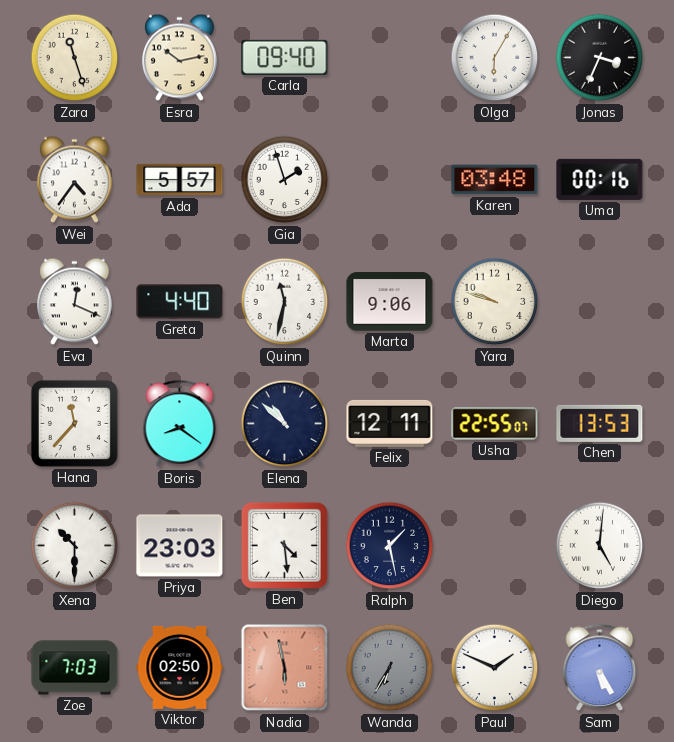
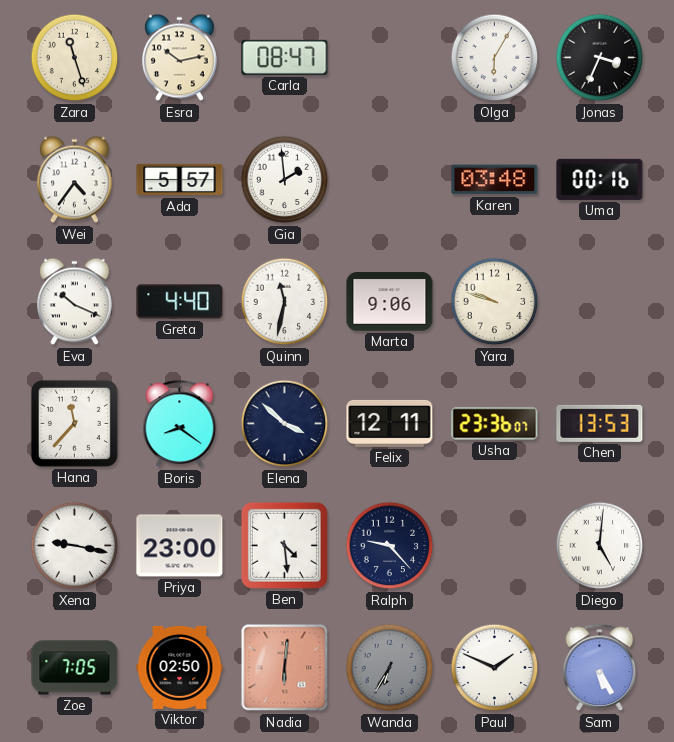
Carla: 09:40 -> 08:47 (285, 57)
Gia: 1:57 -> 1:59 (285, 180)
Eva: 12:19 -> 10:19 (75, 302)
Elena: 10:52 -> 3:52 (285, 424)
Usha: 22:55 -> 23:36 (495, 424)
Xena: 10:30 -> 9:17 (75, 546)
Priya: 23:03 -> 23:00 (180, 546)
Ralph: 1:28 -> 9:23 (390, 546)
Zoe: 7:03 -> 7:05 (75, 668)
Nadia: 5:58 -> 6:01 (285, 668)
